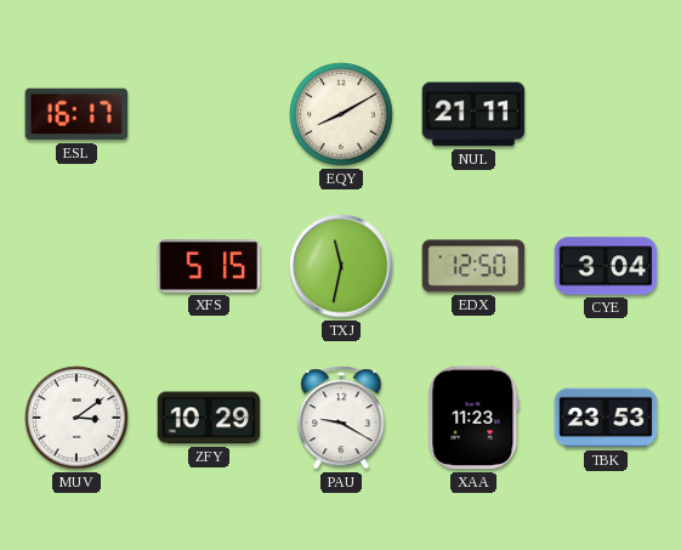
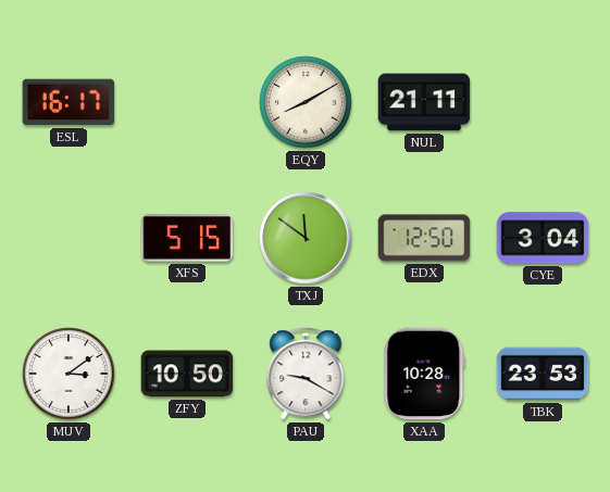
TXJ: 11:32 -> 11:51 (306, 238)
ZFY: 10:29 -> 10:50 (187, 374)
XAA: 11:23 -> 10:28 (424, 374)
